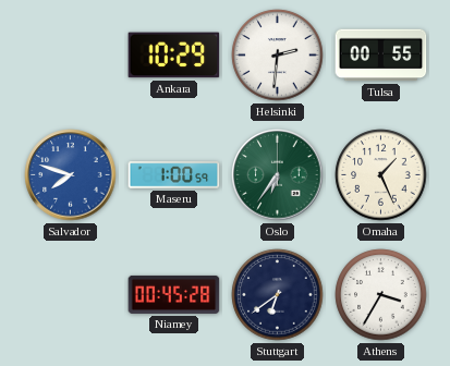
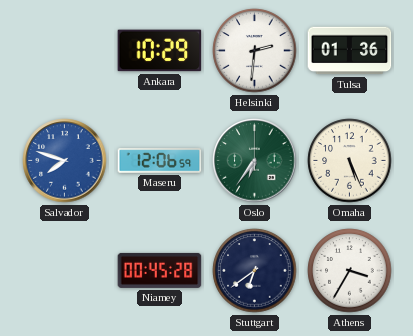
Tulsa: 00:55 -> 01:36 (350, 51)
Maseru: 1:00 -> 12:06 (160, 161)
Omaha: 1:26 -> 5:26 (350, 161)
